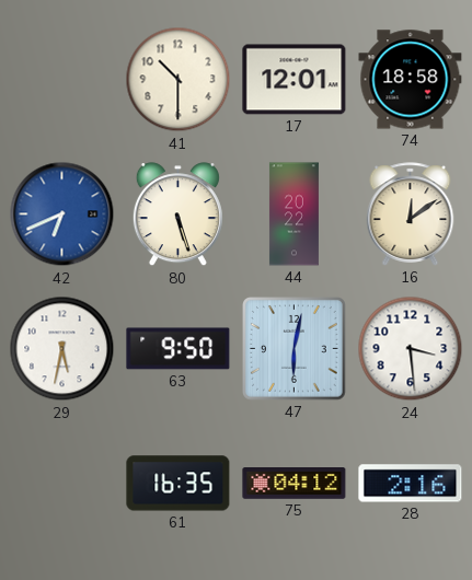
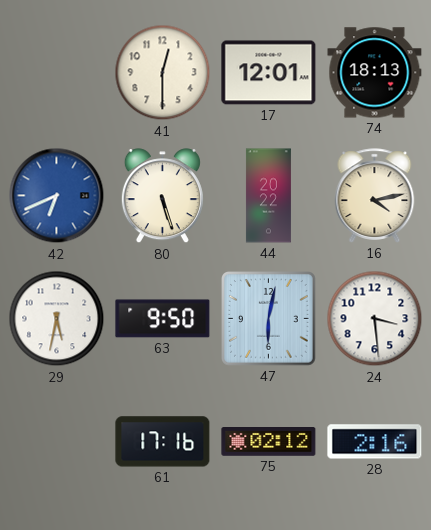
41: 10:30 -> 12:30 (163, 73)
74: 18:58 -> 18:13 (375, 73)
16: 12:09 -> 4:13 (375, 196)
61: 16:35 -> 17:16 (163, 442)
75: 04:12 -> 02:12 (269, 442)
